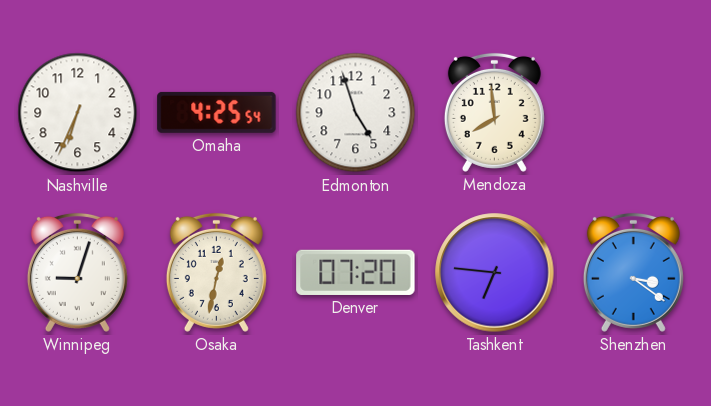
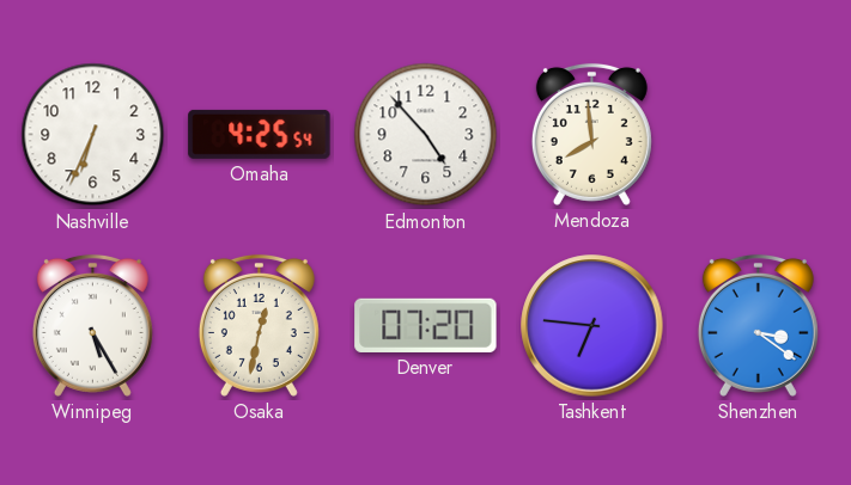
Edmonton: 4:57 -> 4:53 (426, 135)
Winnipeg: 9:03 -> 5:25 (92, 325)
